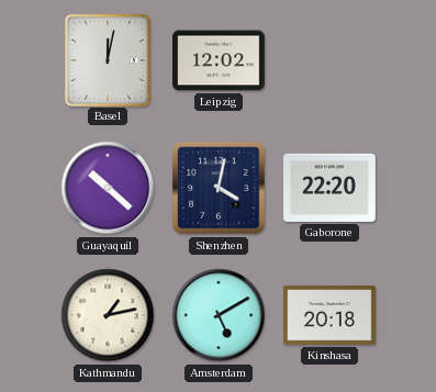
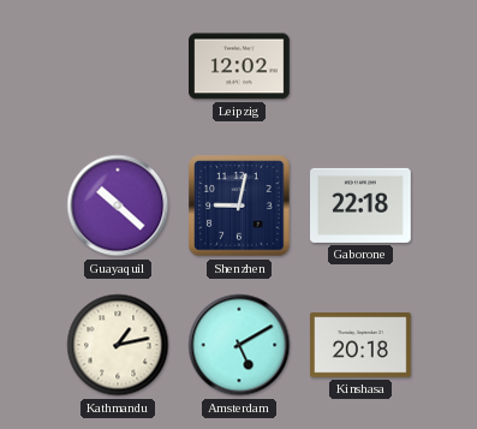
Basel: 12:02 -> none (108, 59)
Shenzhen: 4:02 -> 9:02 (239, 205)
Gaborone: 22:20 -> 22:18 (362, 205)
